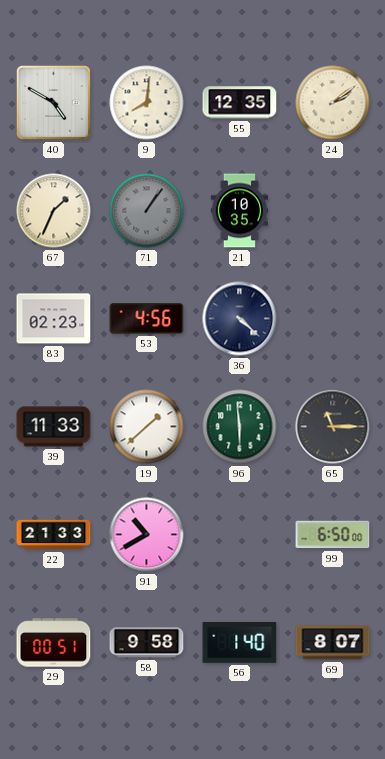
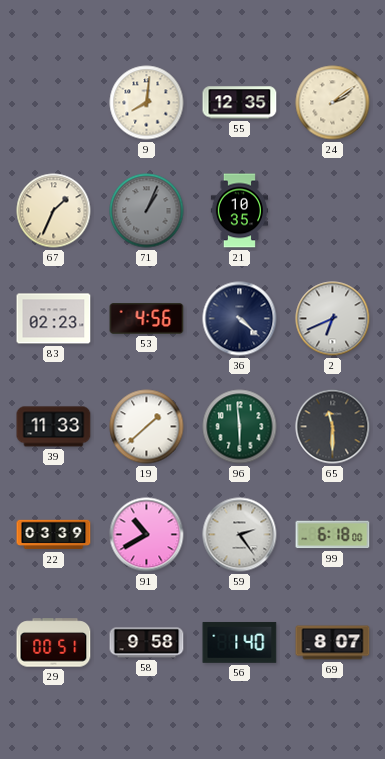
40: 4:50 -> none (53, 102)
71: 1:06 -> 1:04 (147, 211)
2: none -> 6:41 (333, 319)
65: 11:15 -> 11:30 (333, 427)
22: 21:33 -> 03:39 (54, 535)
59: none -> 2:24 (240, 535)
99: 6:50 -> 6:18 (333, 535)
